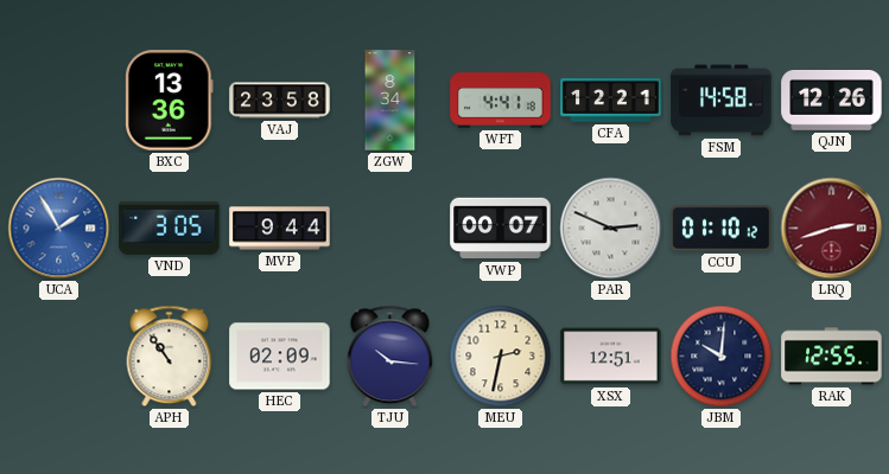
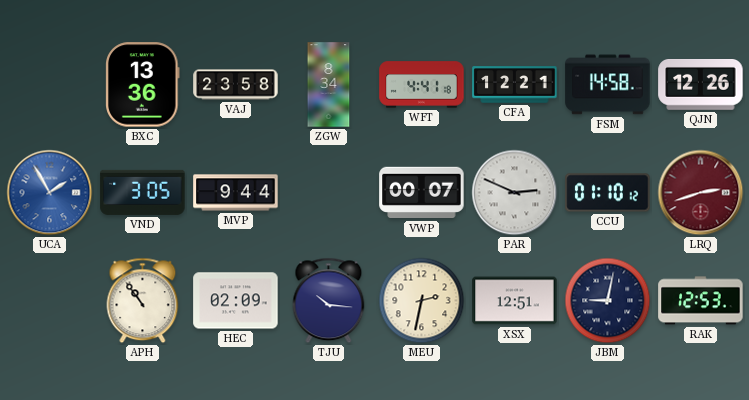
JBM: 10:01 -> 9:02 (608, 301)
RAK: 12:55 -> 12:53 (701, 301)
